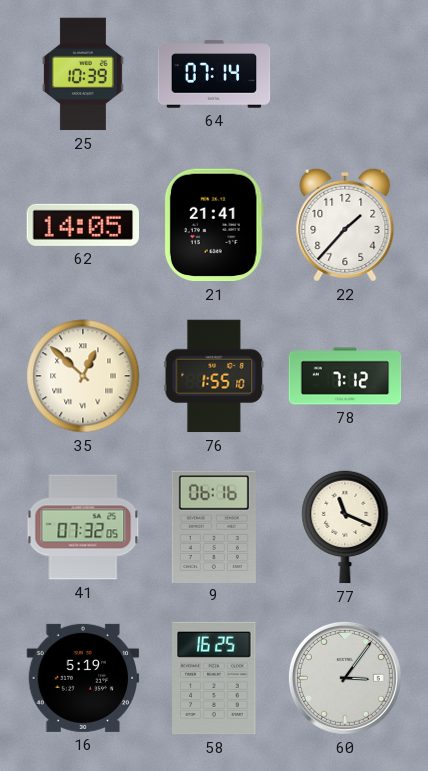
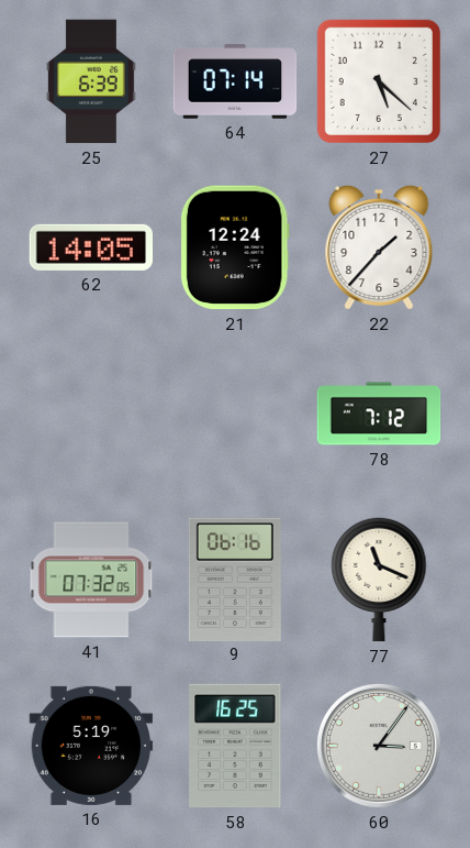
25: 10:39 -> 6:39 (91, 81)
27: none -> 5:22 (379, 81)
21: 21:41 -> 12:24 (235, 247)
35: 12:52 -> none (83, 376)
76: 1:55 -> none (214, 376)
